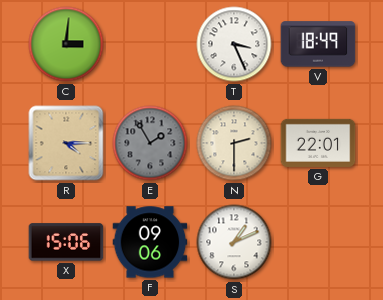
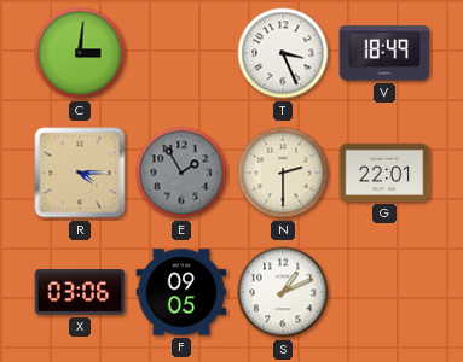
X: 15:06 -> 03:06 (80, 292)
F: 09:06 -> 09:05 (181, 292)
